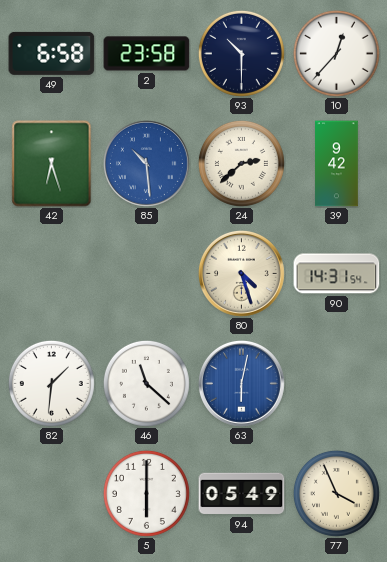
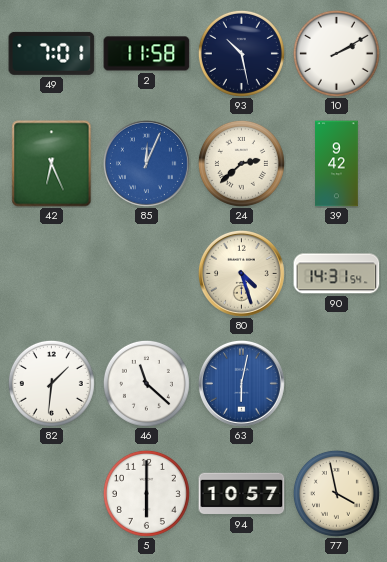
49: 6:58 -> 7:01 (52, 53)
2: 23:58 -> 11:58 (147, 54)
93: 10:30 -> 10:28 (241, 53)
10: 12:37 -> 2:10 (336, 53)
42: 6:27 -> 6:26 (52, 164)
85: 10:29 -> 12:04 (146, 163)
94: 05:49 -> 10:57 (242, 494)
77: 3:56 -> 3:58 (336, 493)
